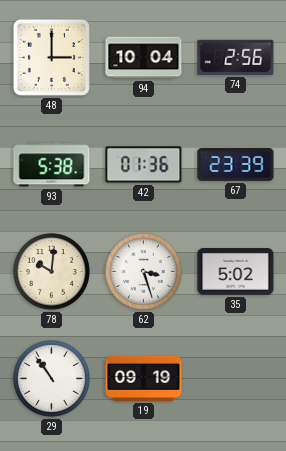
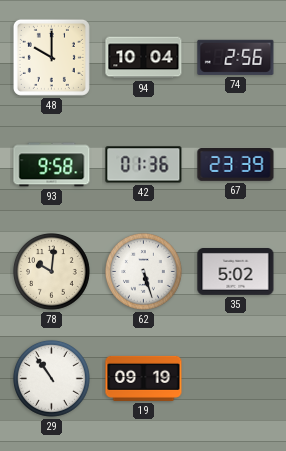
48: 3:00 -> 10:00 (51, 57)
93: 5:38 -> 9:58 (52, 165)
62: 3:27 -> 5:27 (144, 272)
